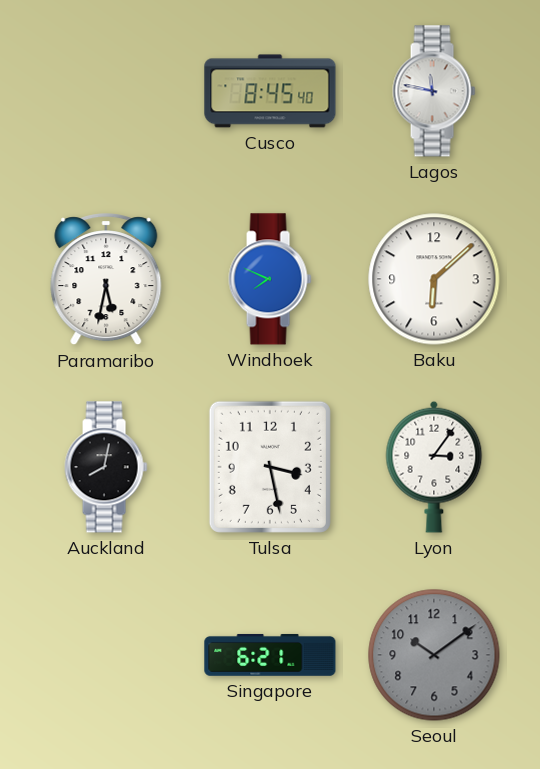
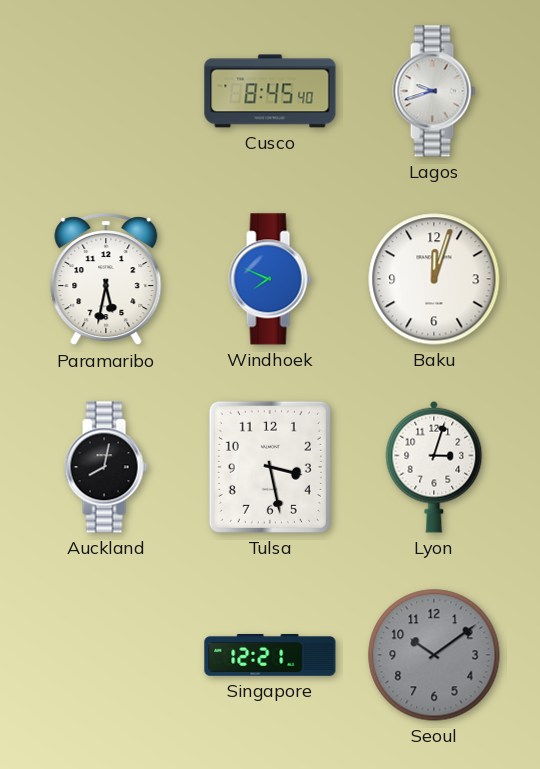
Lagos: 11:47 -> 9:42 (434, 91)
Baku: 6:08 -> 12:03 (434, 279)
Lyon: 3:06 -> 3:03 (434, 467)
Singapore: 6:21 -> 12:21 (270, 655)
